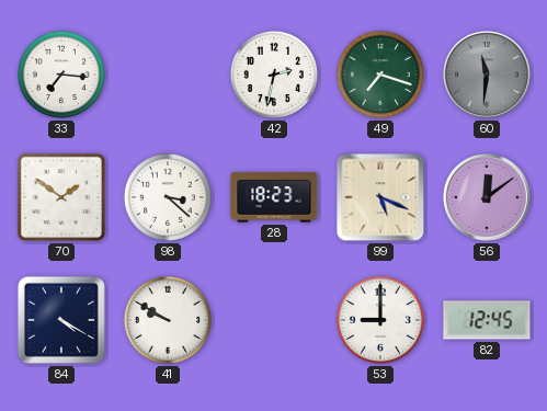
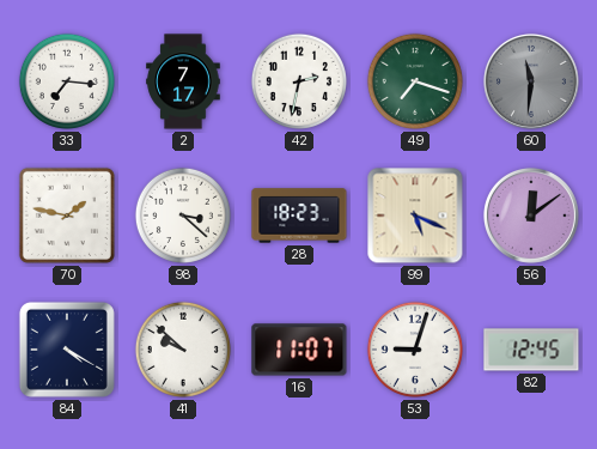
2: none -> 7:17 (183, 81)
70: 1:51 -> 1:47 (67, 216)
41: 9:50 -> 9:52 (183, 350)
16: none -> 11:07 (299, 350)
53: 9:00 -> 9:03 (415, 350)
